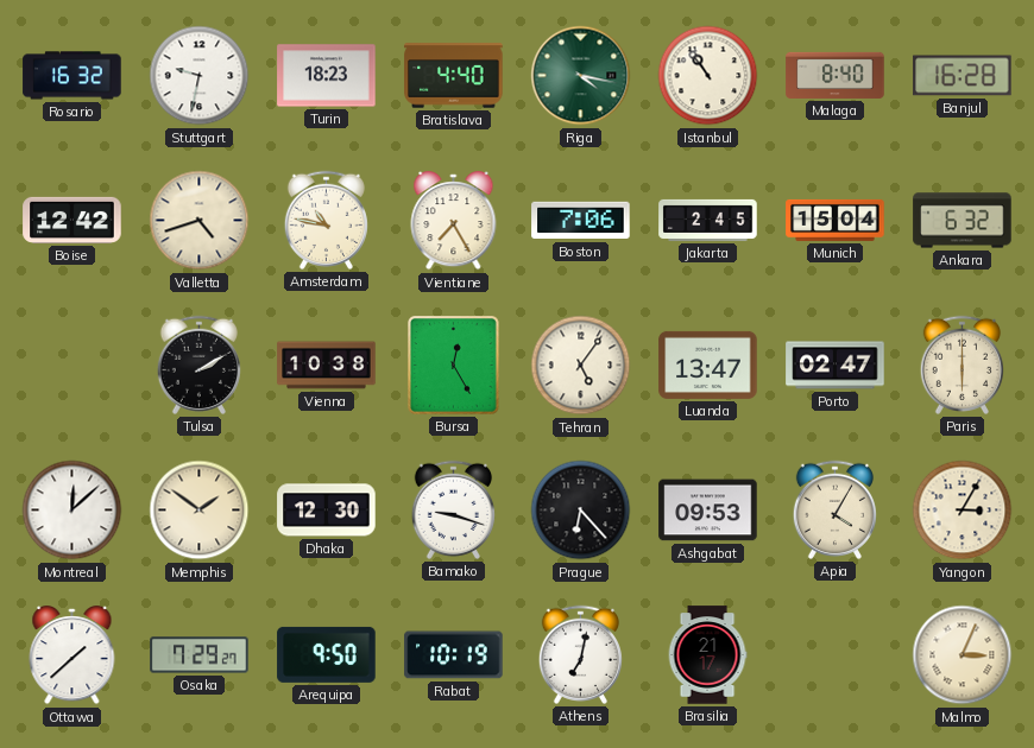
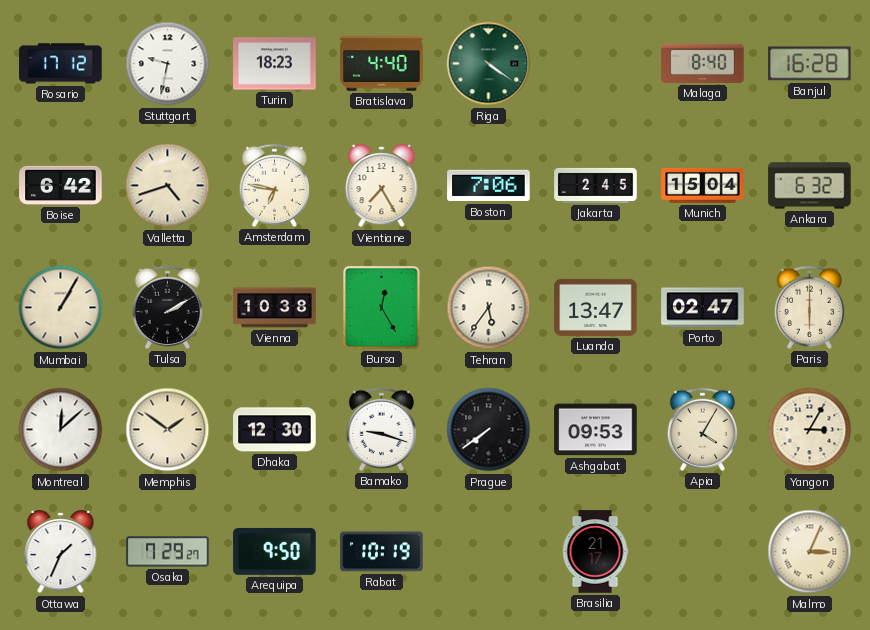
Rosario: 16:32 -> 17:12 (61, 64)
Riga: 4:17 -> 4:21 (489, 64)
Istanbul: 10:54 -> none (708, 76)
Boise: 12:42 -> 6:42 (61, 185)
Amsterdam: 10:47 -> 6:47 (274, 185)
Mumbai: none -> 1:05 (61, 308)
Tehran: 5:06 -> 5:36 (489, 308)
Prague: 6:23 -> 7:39 (489, 430)
Ottawa: 1:38 -> 1:34 (61, 552)
Athens: 7:02 -> none (580, 654)
